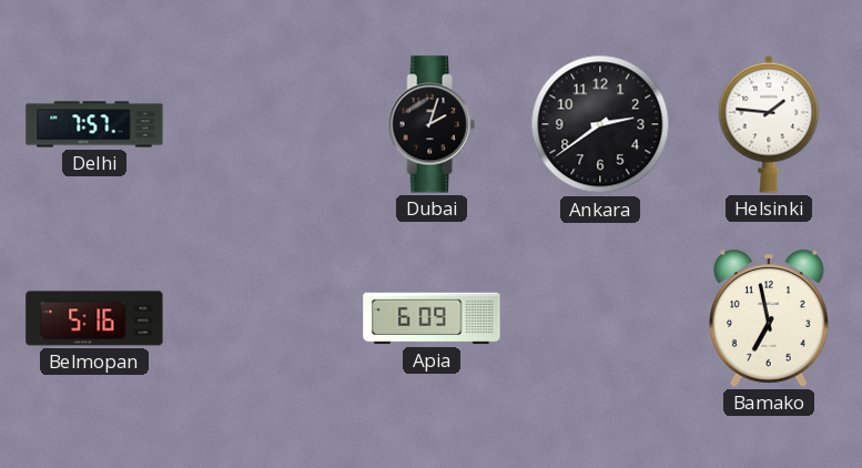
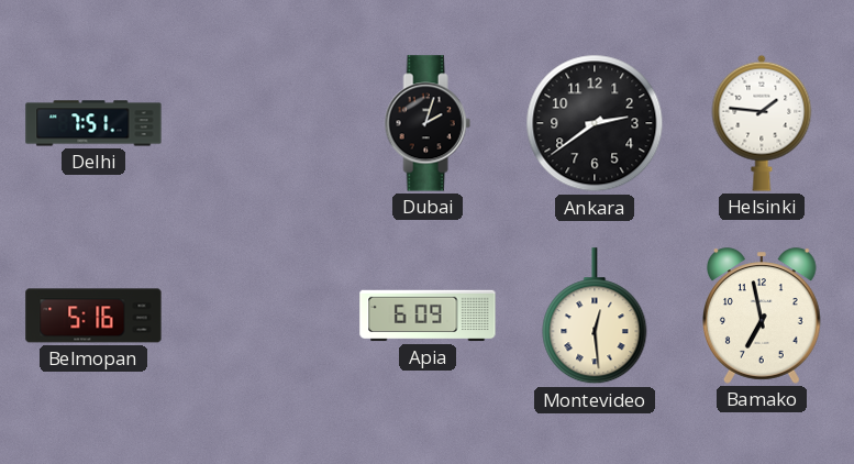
Delhi: 7:57 -> 7:51 (93, 123)
Montevideo: none -> 12:29 (595, 317)
